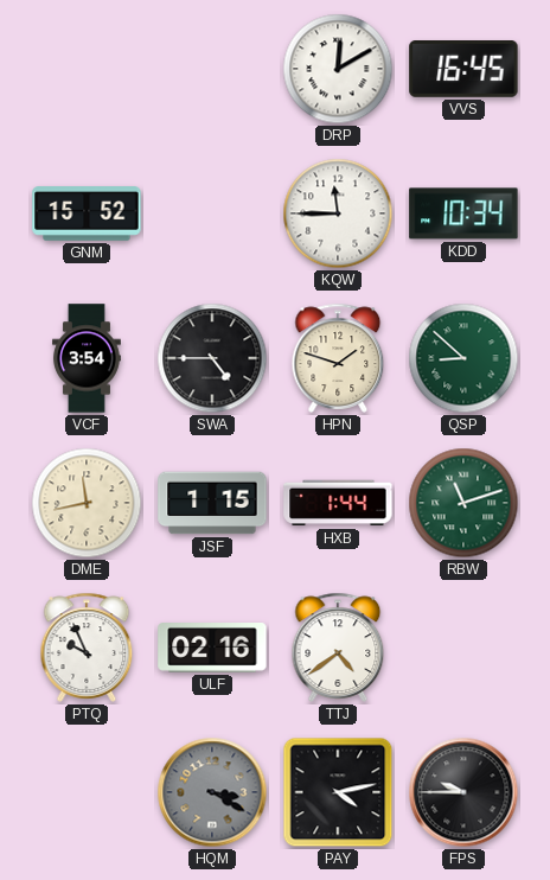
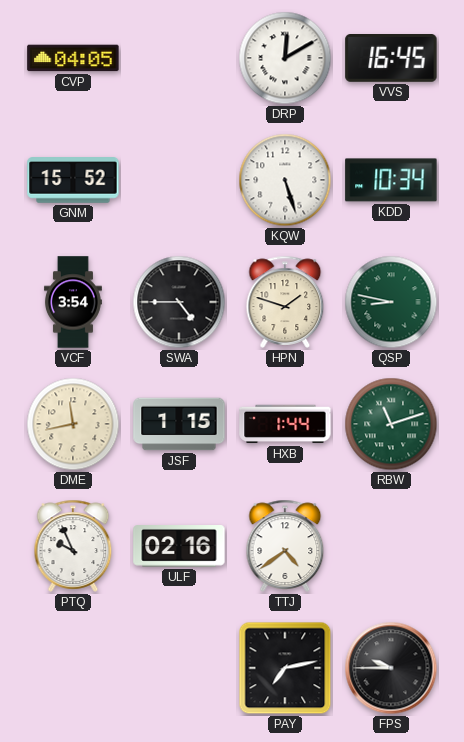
CVP: none -> 04:05 (73, 58)
KQW: 11:45 -> 5:27 (285, 180)
QSP: 8:52 -> 8:47 (391, 302)
HQM: 3:20 -> none (212, 792)
PAY: 4:13 -> 7:13 (285, 668)
